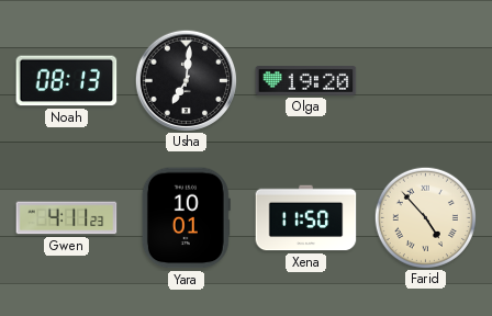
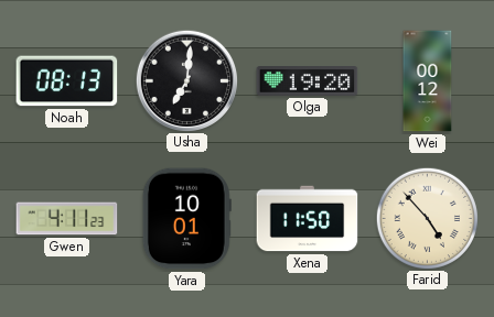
Wei: none -> 00:12 (428, 81)
